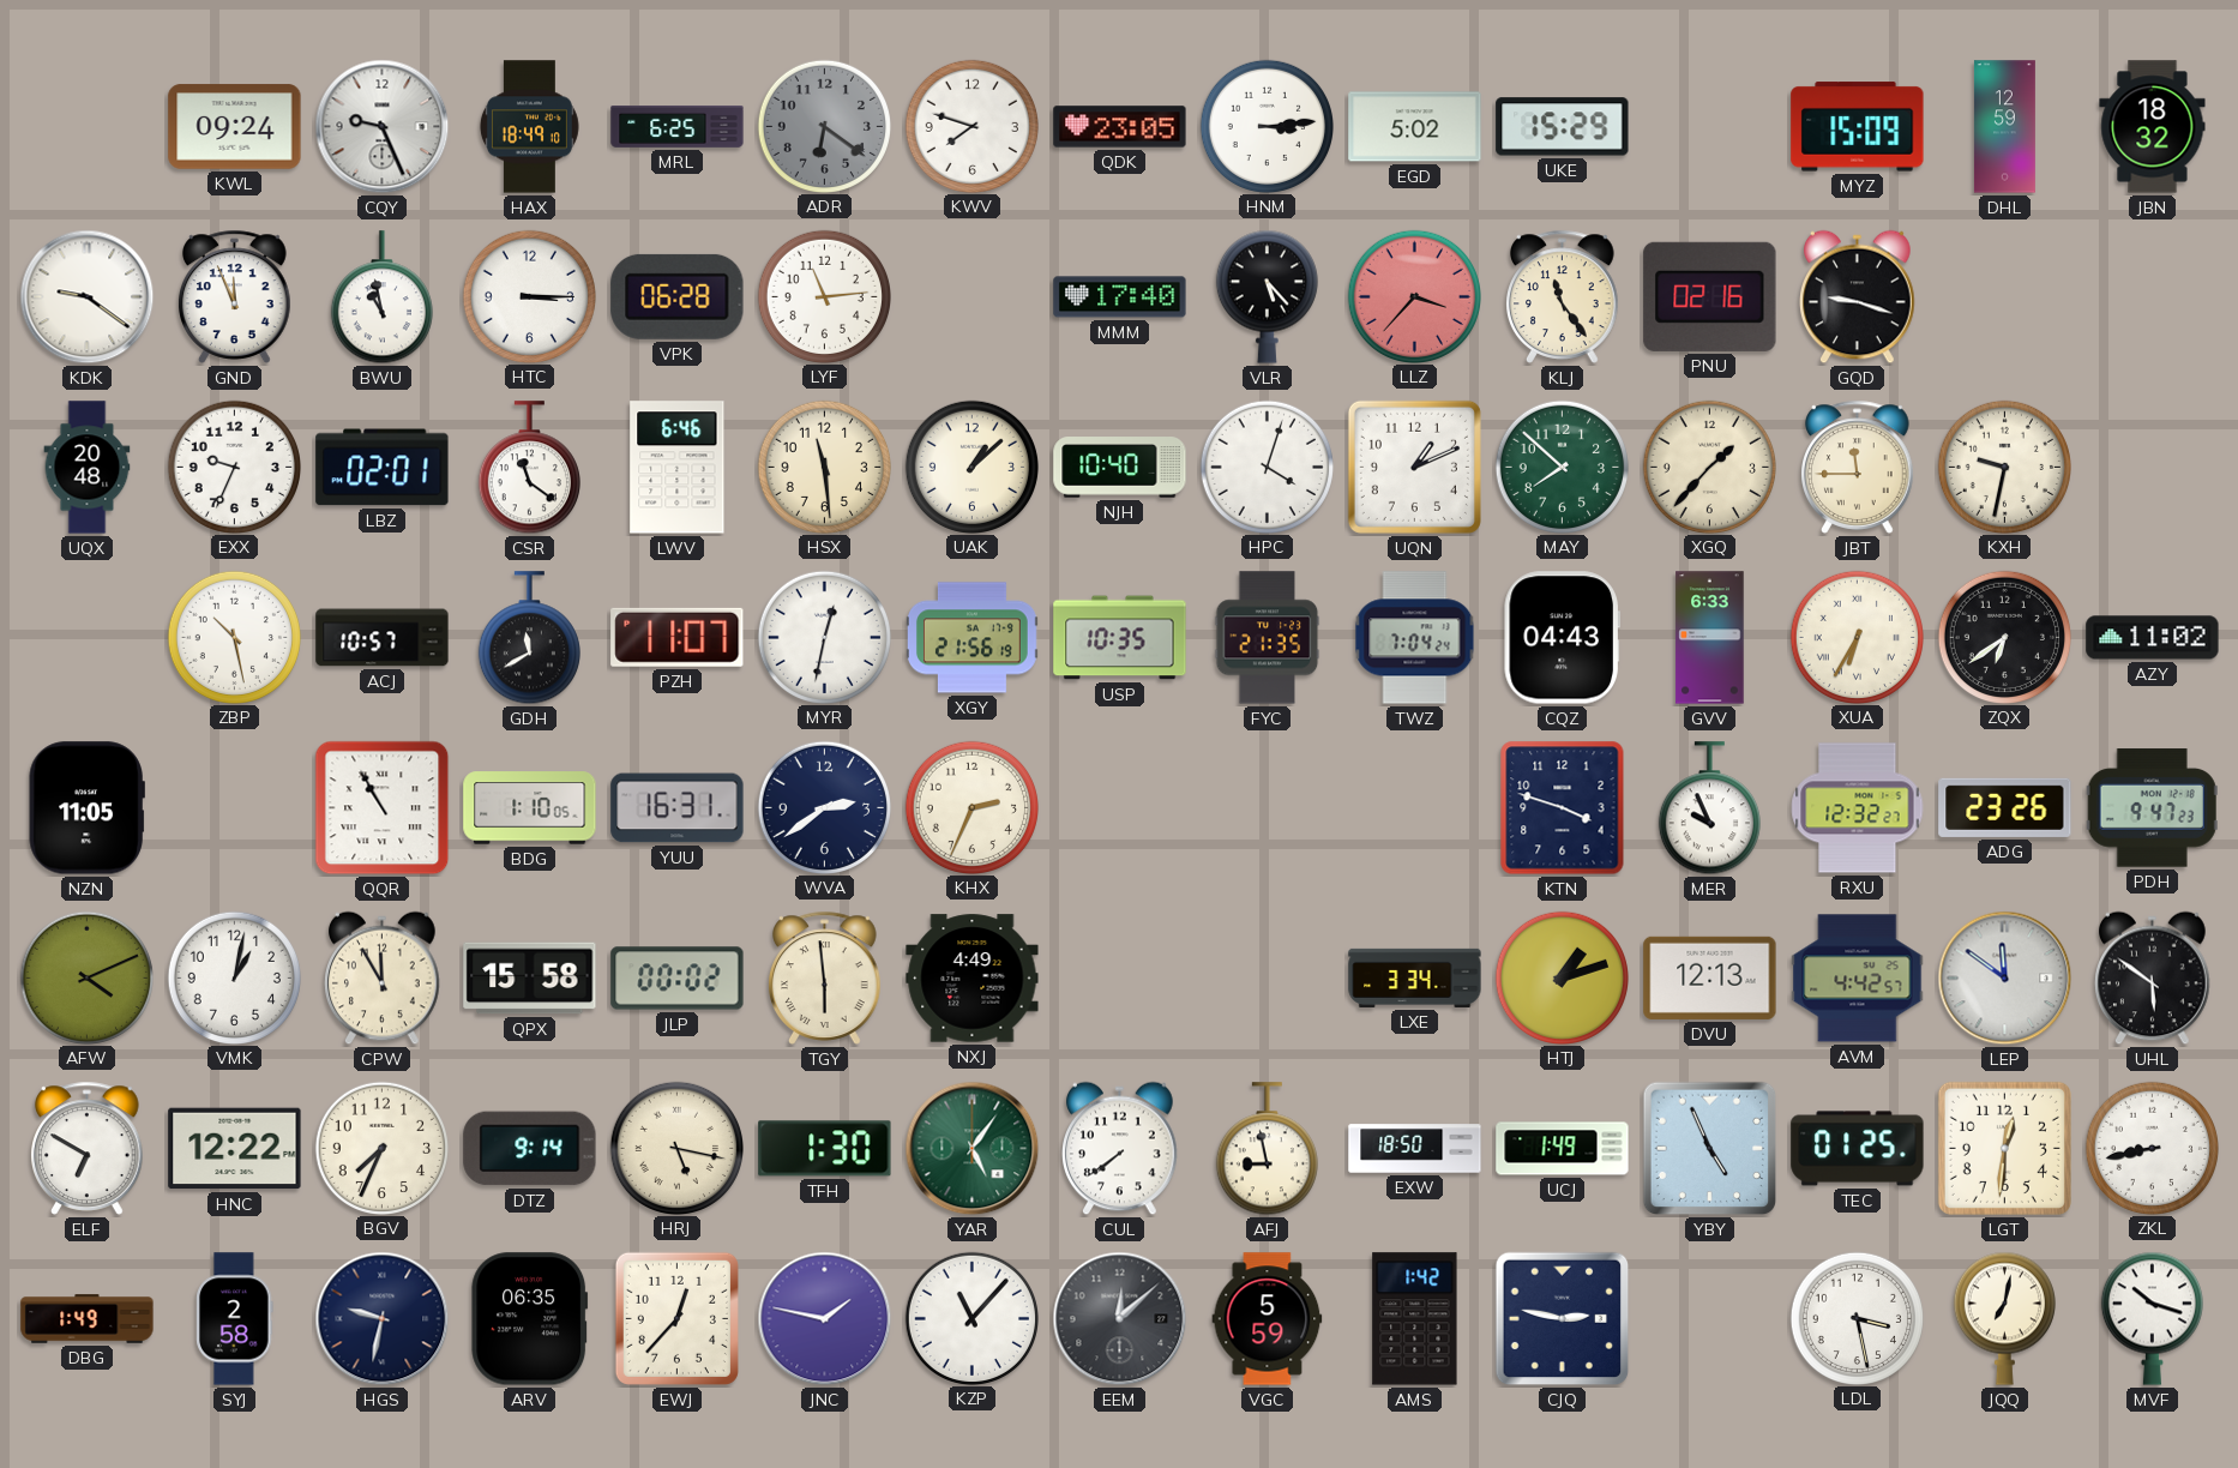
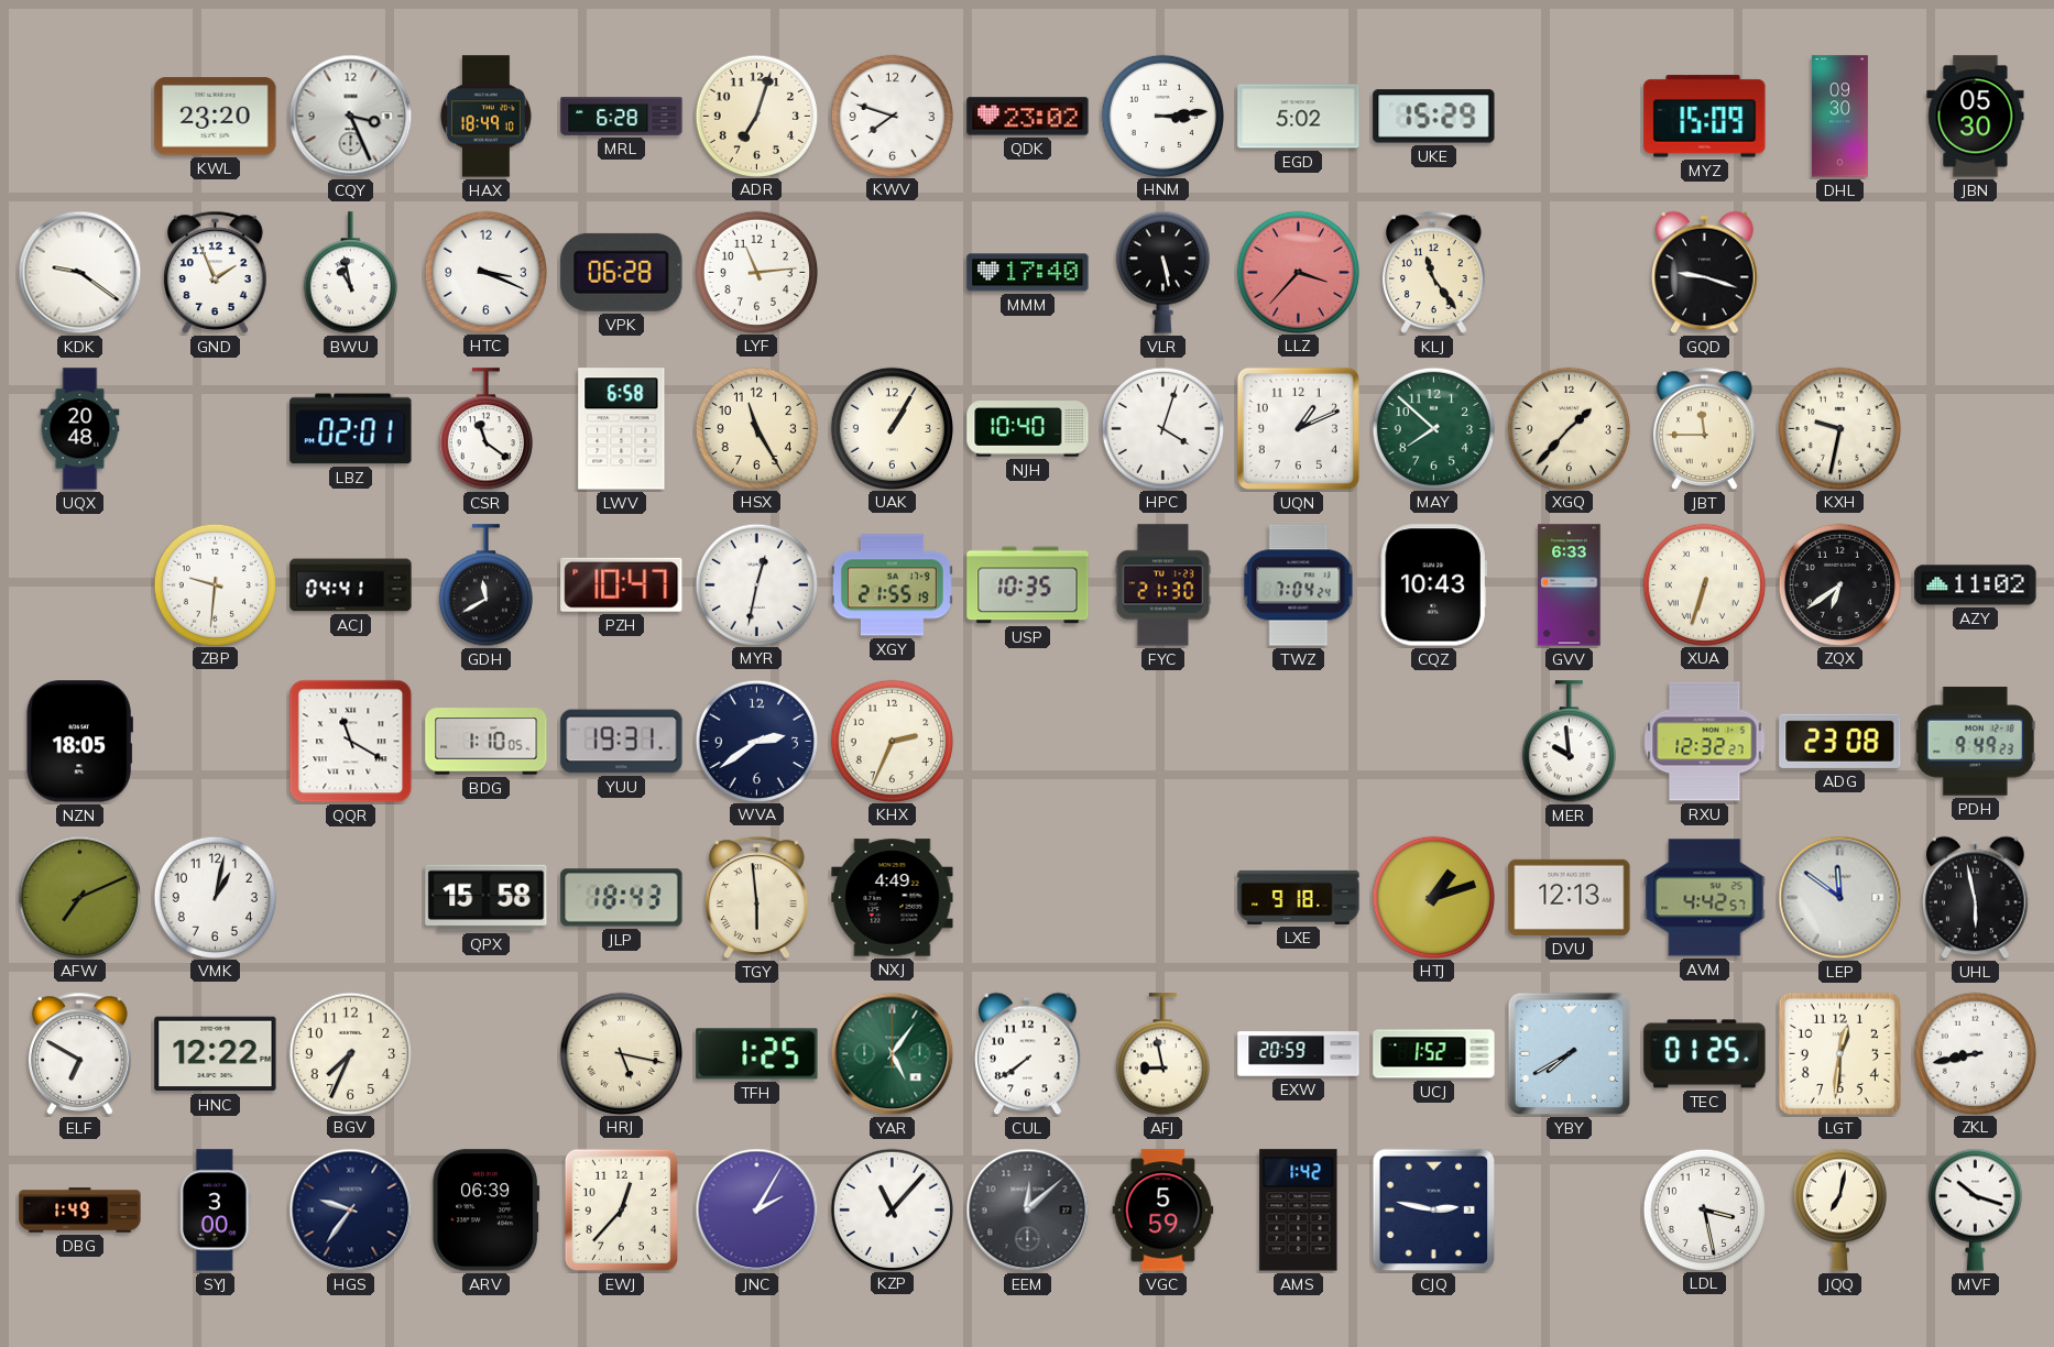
KWL: 09:24 -> 23:20 (216, 117)
CQY: 9:26 -> 3:26 (351, 117)
MRL: 6:25 -> 6:28 (622, 117)
ADR: 6:21 -> 7:03 (756, 116)
ADR dial: grey -> cream (756, 116)
QDK: 23:05 -> 23:02 (1028, 117)
DHL: 12:59 -> 09:30 (1839, 117)
JBN: 18:32 -> 05:30 (1976, 117)
GND: 11:56 -> 1:56 (216, 272)
HTC: 3:15 -> 3:19 (485, 272)
VLR: 5:23 -> 5:28 (1162, 272)
PNU: 02:16 -> none (1710, 296)
EXX: 9:34 -> none (234, 467)
LWV: 6:46 -> 6:58 (622, 429)
HSX: 11:29 -> 11:25 (756, 428)
UAK: 1:08 -> 1:05 (892, 428)
ZBP: 10:28 -> 9:31 (215, 584)
ACJ: 10:57 -> 04:41 (351, 585)
PZH: 11:07 -> 10:47 (622, 584)
XGY: 21:56 -> 21:55 (893, 585)
FYC: 21:35 -> 21:30 (1163, 585)
CQZ: 04:43 -> 10:43 (1433, 585)
XUA: 6:35 -> 6:33 (1704, 584)
NZN: 11:05 -> 18:05 (79, 742)
QQR: 10:55 -> 11:20 (351, 742)
YUU: 16:31 -> 19:31 (622, 742)
KTN: 3:48 -> none (1563, 808)
MER: 9:56 -> 9:59 (1569, 742)
ADG: 23:26 -> 23:08 (1840, 741)
PDH: 9:47 -> 9:49 (1975, 742)
AFW: 4:11 -> 7:11 (79, 897)
CPW: 11:55 -> none (383, 979)
JLP: 00:02 -> 18:43 (622, 898)
LXE: 3:34 -> 9:18 (1299, 897)
UHL: 5:51 -> 5:58 (1976, 898)
DTZ: 9:14 -> none (530, 1149)
TFH: 1:30 -> 1:25 (757, 1054)
EXW: 18:50 -> 20:59 (1299, 1054)
UCJ: 1:49 -> 1:52 (1434, 1054)
YBY: 4:56 -> 7:40 (1570, 1054)
SYJ: 2:58 -> 3:00 (216, 1211)
HGS: 9:32 -> 9:36 (351, 1211)
ARV: 06:35 -> 06:39 (487, 1211)
JNC: 1:47 -> 2:05 (757, 1211)
